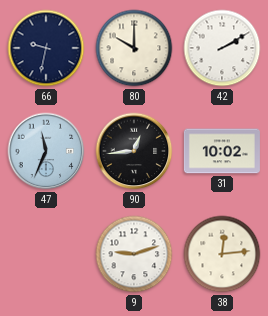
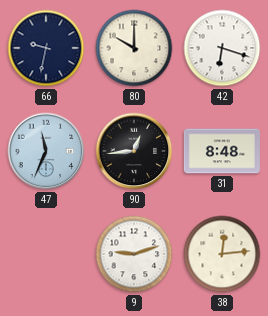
42: 2:10 -> 6:18 (222, 48)
31: 10:02 -> 8:48 (222, 151)
